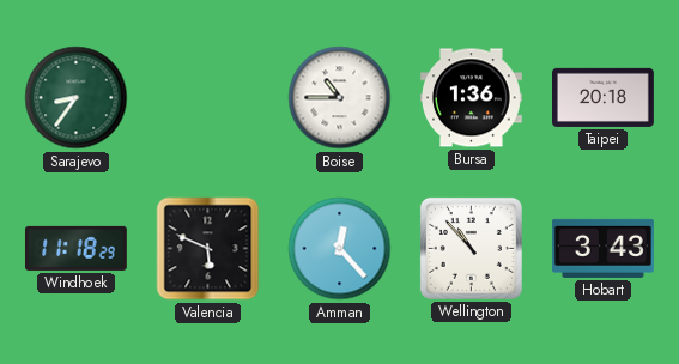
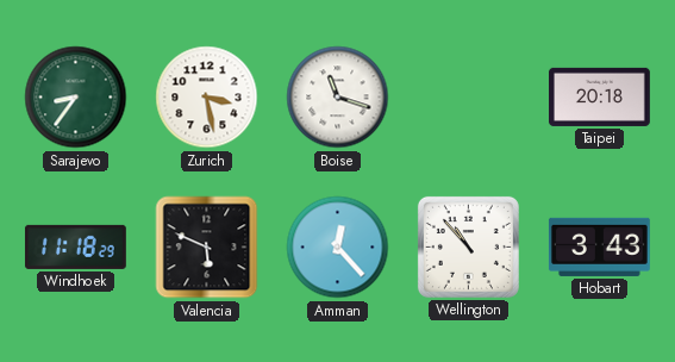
Zurich: none -> 3:28 (207, 98)
Boise: 10:45 -> 11:18 (338, 98)
Bursa: 1:36 -> none (472, 98)
